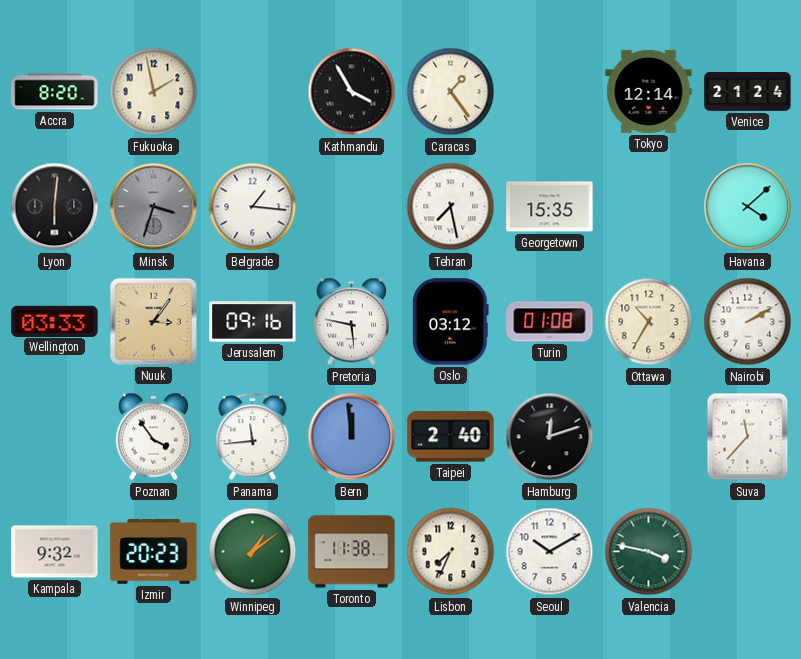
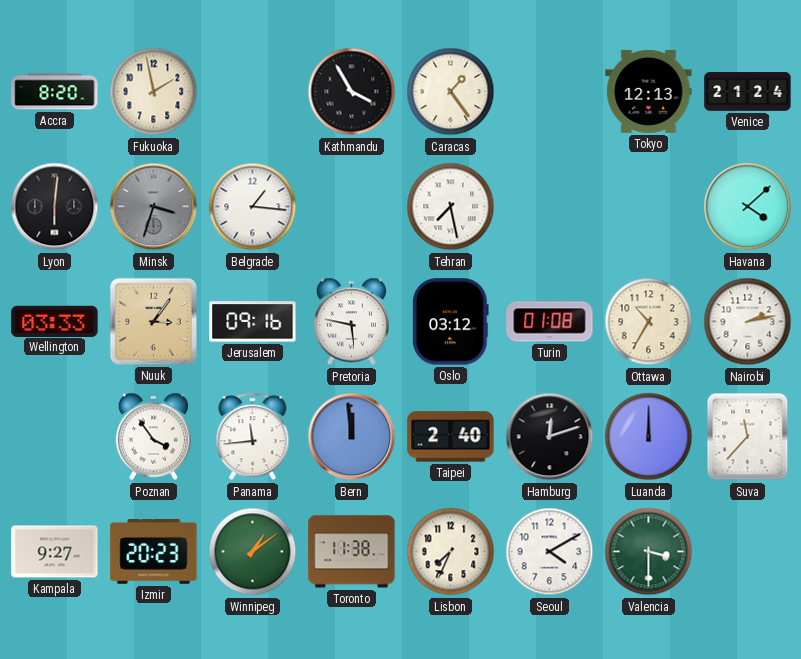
Tokyo: 12:14 -> 12:13 (649, 91)
Georgetown: 15:35 -> none (550, 207)
Nairobi: 2:10 -> 2:13 (748, 322)
Luanda: none -> 12:00 (649, 437)
Kampala: 9:32 -> 9:27 (55, 552)
Seoul: 10:10 -> 4:10 (550, 552)
Valencia: 3:47 -> 3:30 (649, 552)
